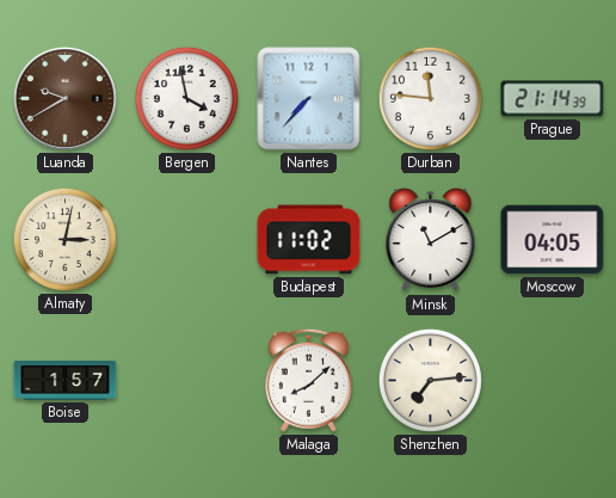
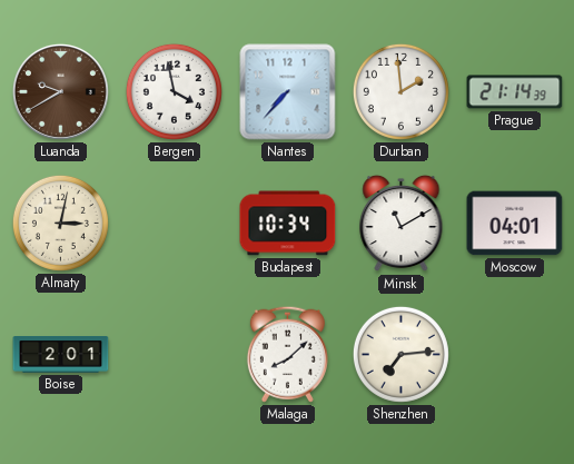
Durban: 11:46 -> 1:59 (400, 91)
Budapest: 11:02 -> 10:34 (288, 224)
Moscow: 04:05 -> 04:01 (515, 224)
Boise: 1:57 -> 2:01 (61, 355)
